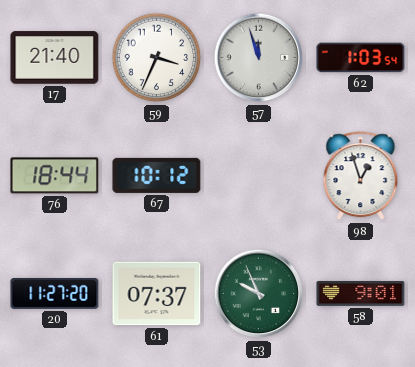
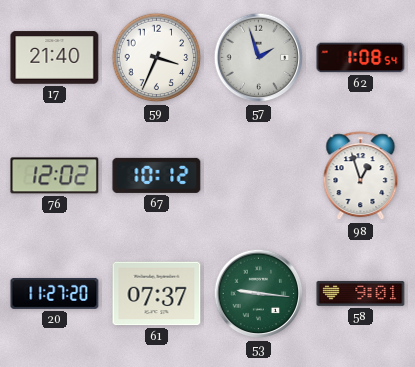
57: 11:57 -> 1:57 (259, 58)
62: 1:03 -> 1:08 (361, 58)
76: 18:44 -> 12:02 (55, 176)
53: 9:56 -> 9:16 (259, 294)
